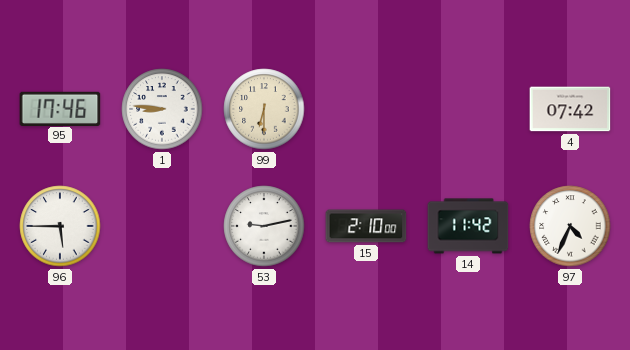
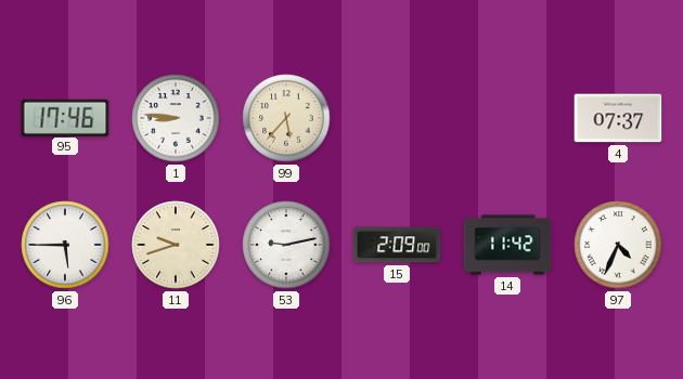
99: 6:30 -> 5:37 (286, 118)
4: 07:42 -> 07:37 (618, 118)
11: none -> 9:42 (176, 245)
15: 2:10 -> 2:09 (397, 245)
